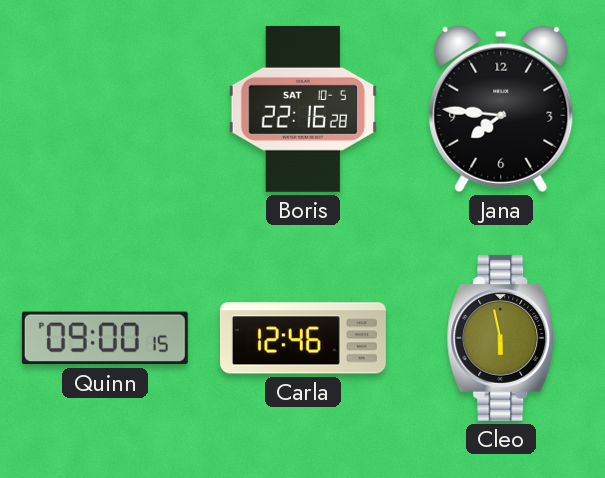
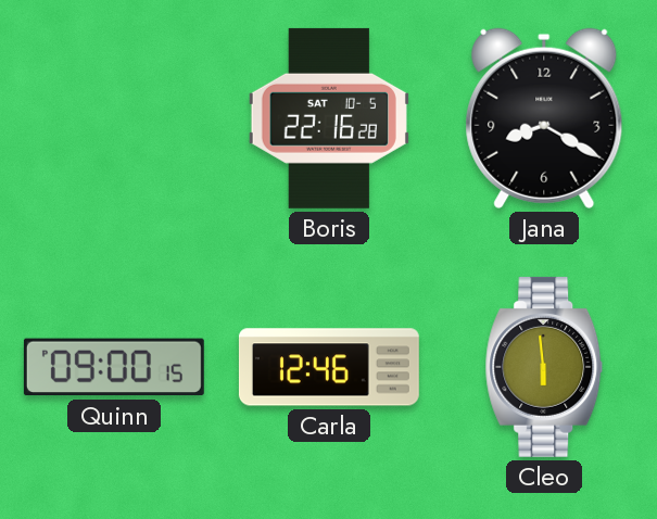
Jana: 7:46 -> 8:20 (544, 118)
Cleo: 5:58 -> 5:59 (544, 367)
